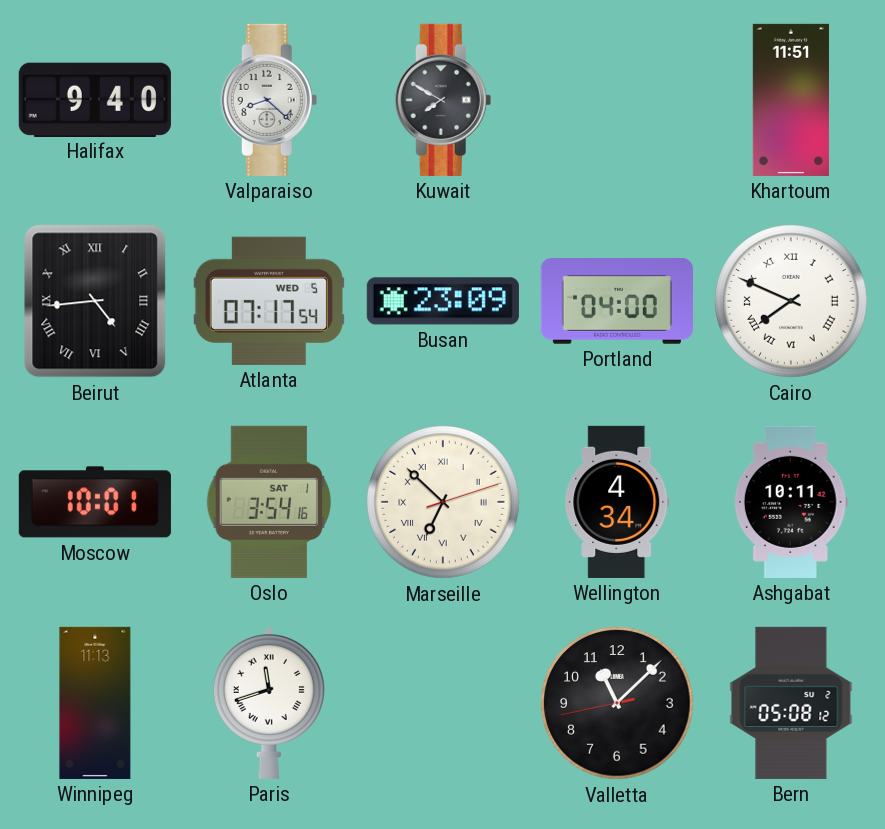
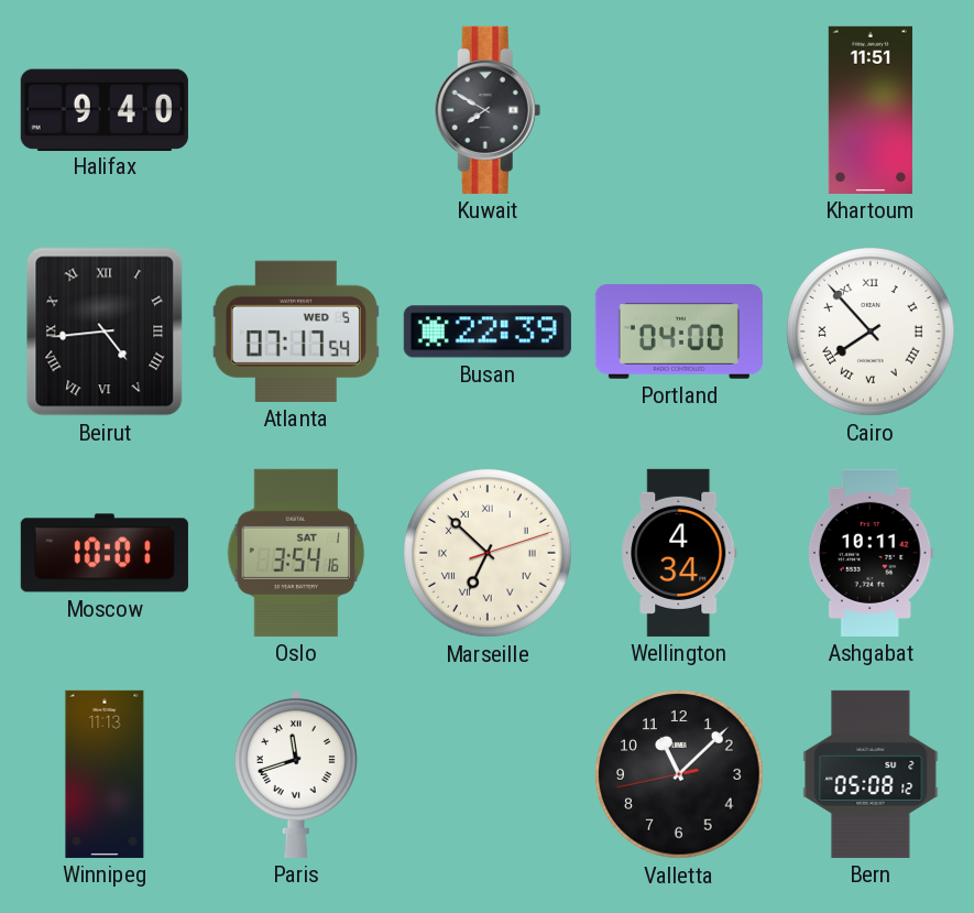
Valparaiso: 8:22 -> none (269, 100)
Busan: 23:09 -> 22:39 (488, 331)
Cairo: 7:49 -> 7:53 (871, 331)
